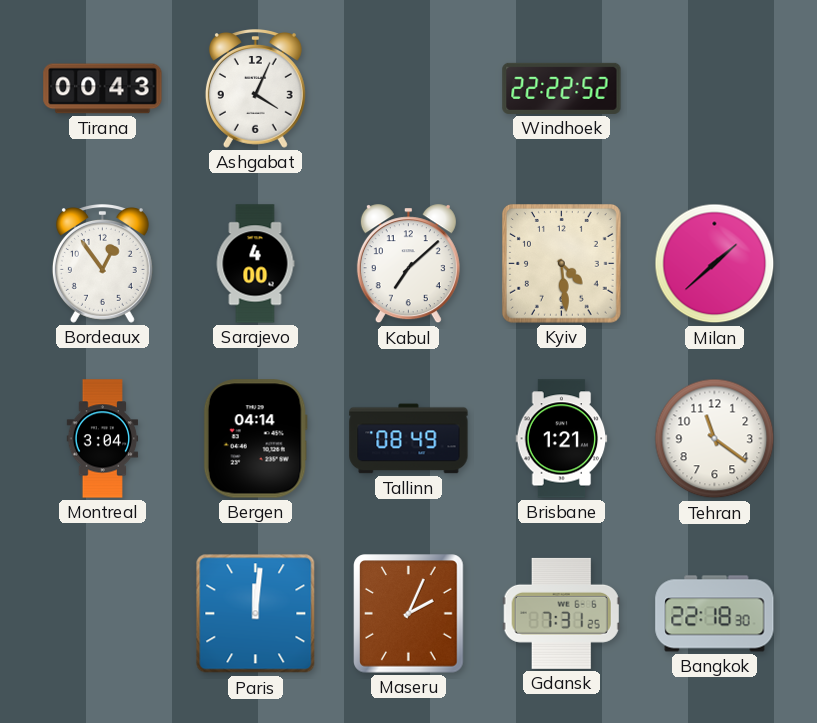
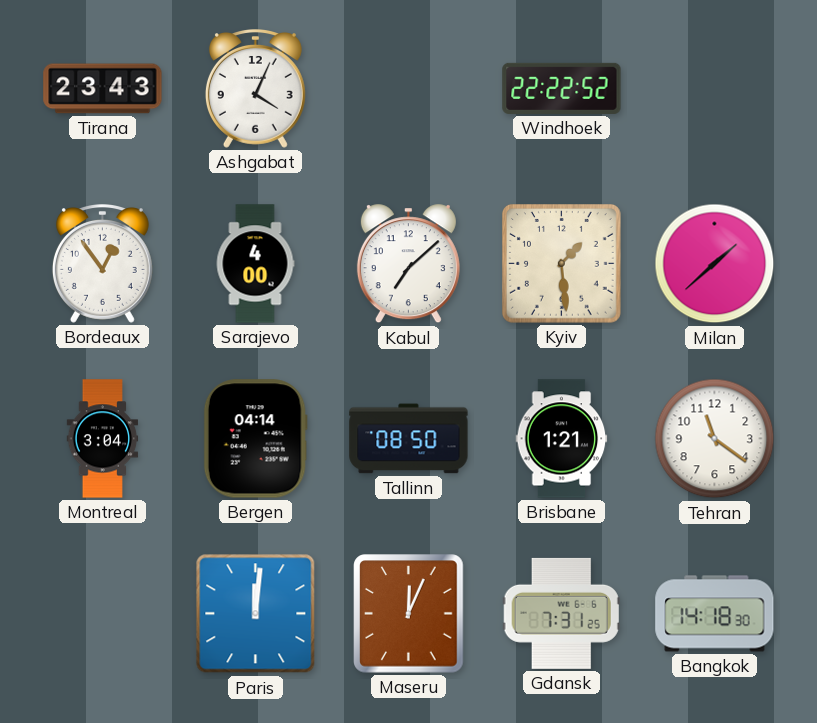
Tirana: 00:43 -> 23:43 (103, 89)
Kyiv: 4:29 -> 1:29 (562, 264)
Tallinn: 08:49 -> 08:50 (409, 439)
Maseru: 2:04 -> 12:04 (409, 614)
Bangkok: 22:18 -> 14:18 (715, 614)
